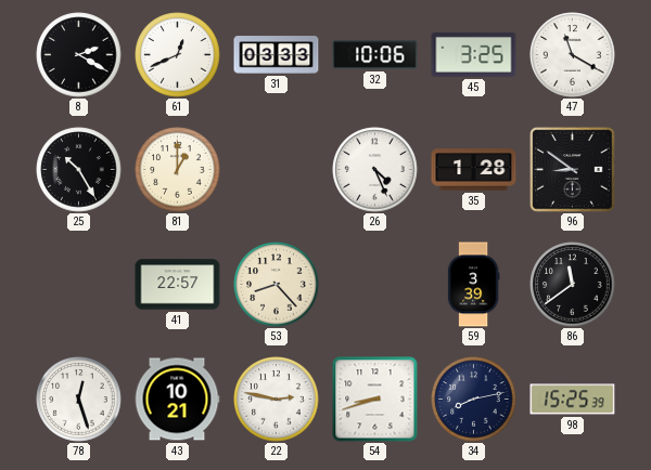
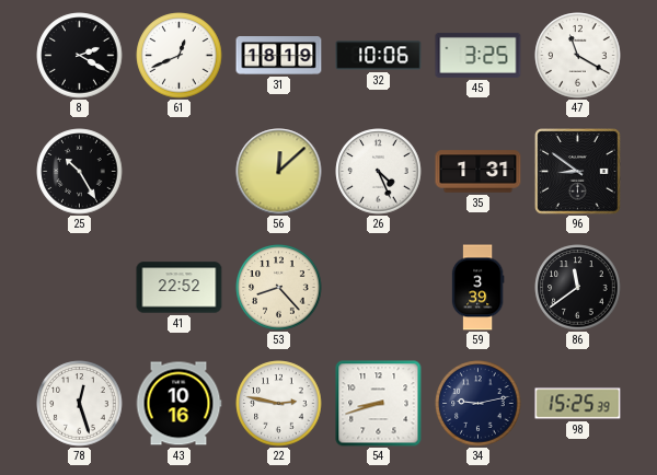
31: 03:33 -> 18:19 (279, 56)
81: 1:00 -> none (178, 170)
56: none -> 12:08 (279, 172)
35: 1:28 -> 1:31 (479, 172)
41: 22:57 -> 22:52 (180, 288)
43: 10:21 -> 10:16 (178, 404)
34: 8:13 -> 9:13 (479, 404)
